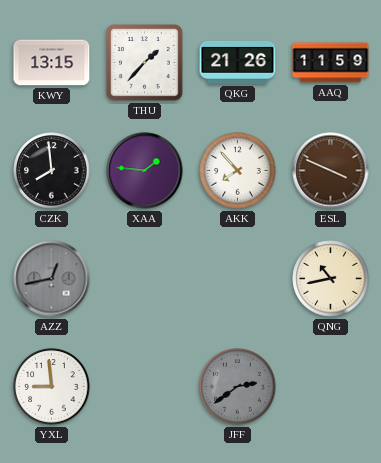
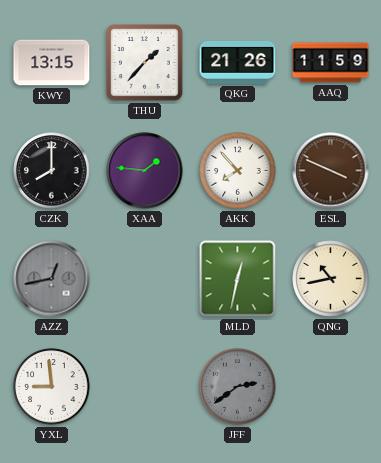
CZK: 7:59 -> 8:00 (52, 171)
MLD: none -> 12:32 (238, 279)
